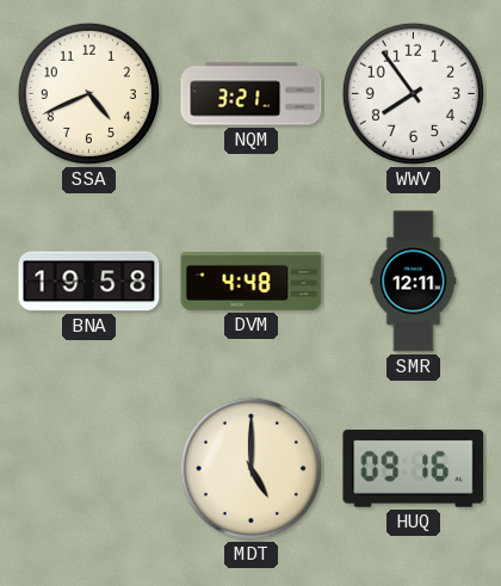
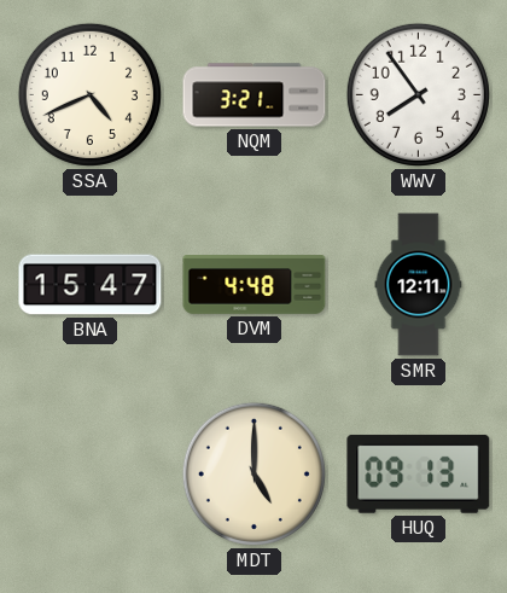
BNA: 19:58 -> 15:47 (91, 285)
HUQ: 09:16 -> 09:13 (419, 473)
